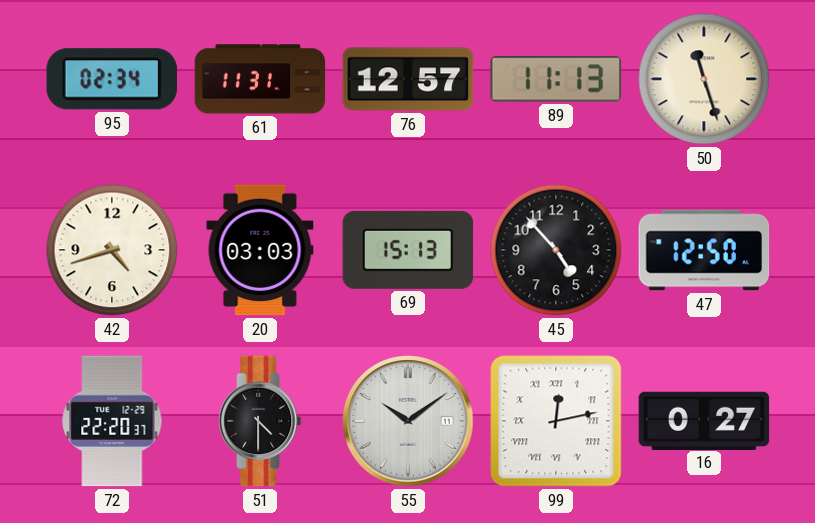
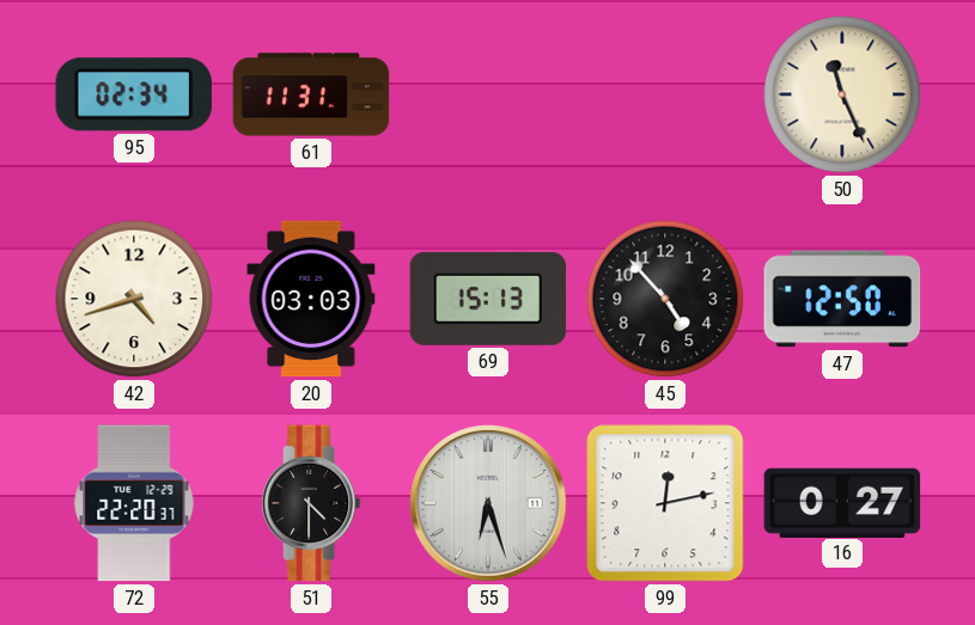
76: 12:57 -> none (408, 79)
89: 11:13 -> none (555, 79)
50: 11:27 -> 11:26 (842, 94)
55: 10:09 -> 6:27 (488, 503)
99 numerals: Roman -> Arabic (665, 503)
